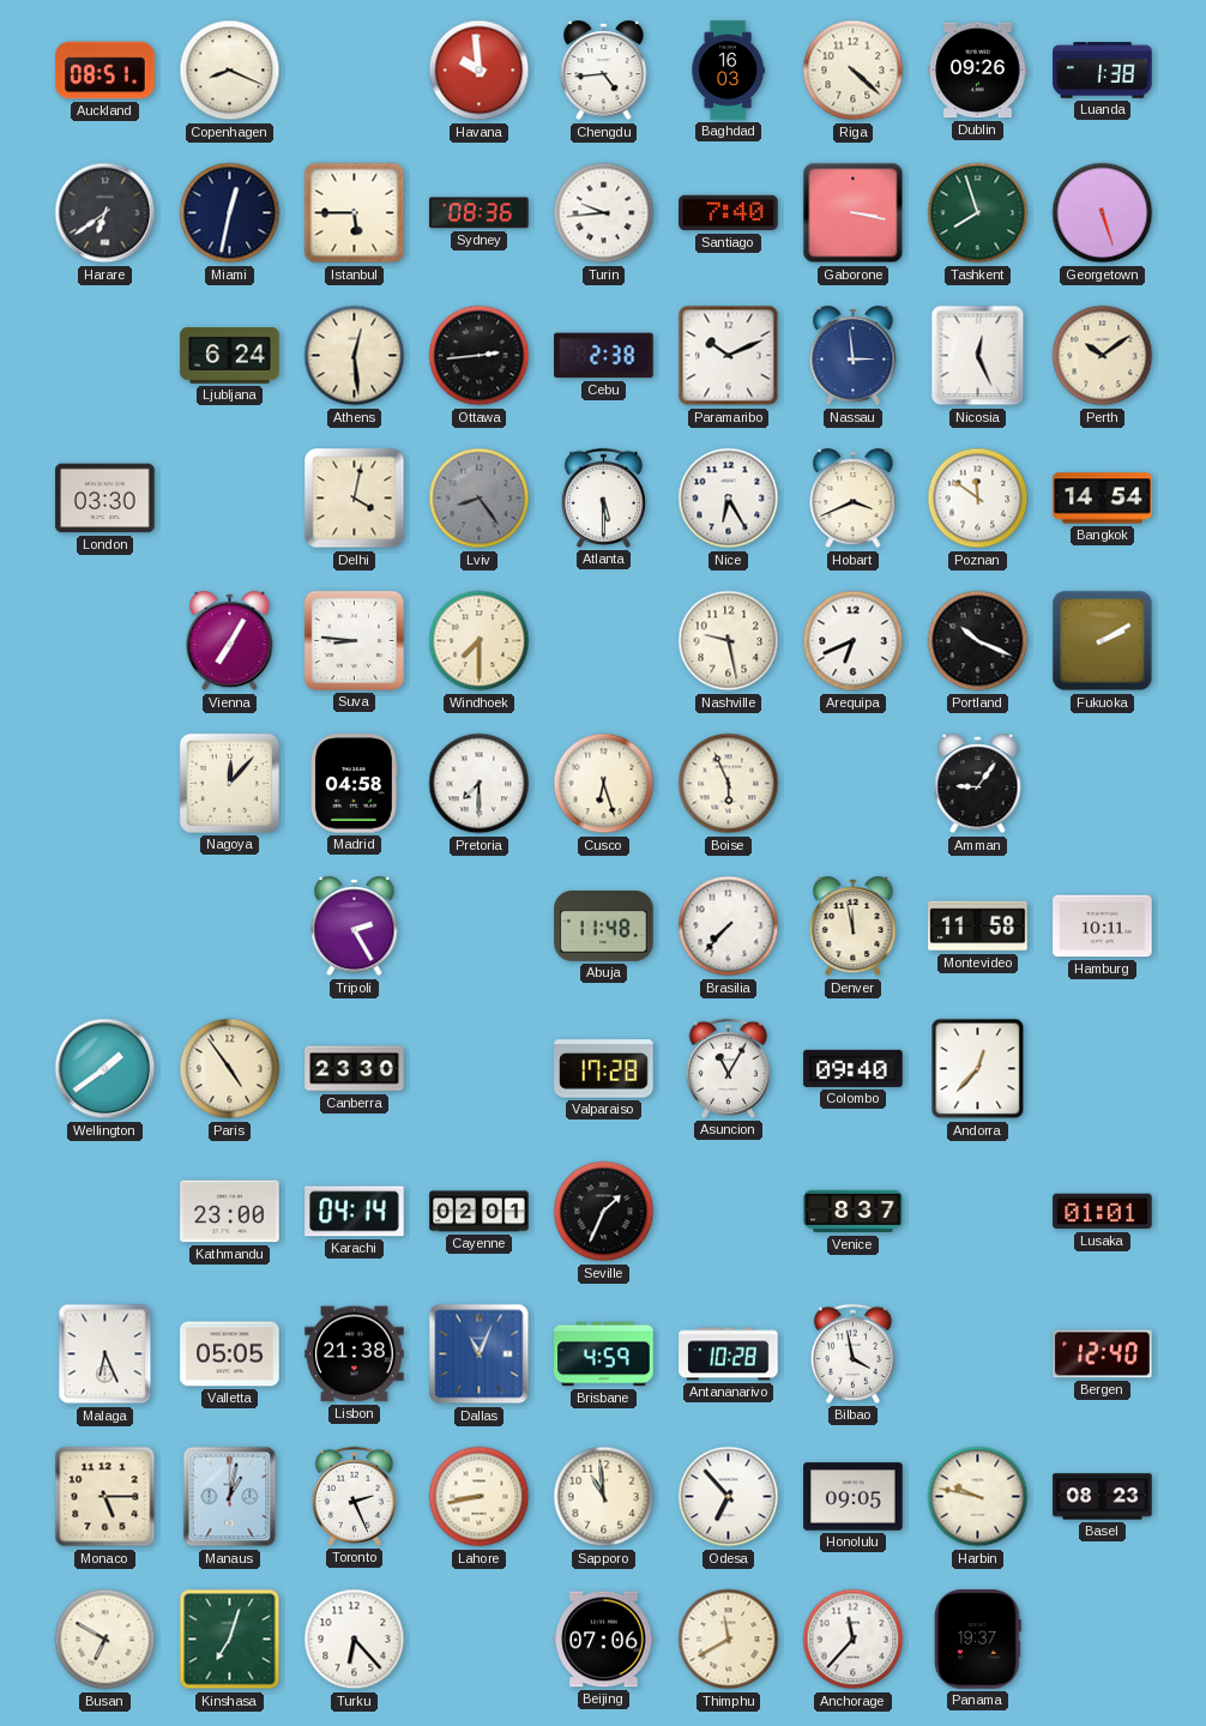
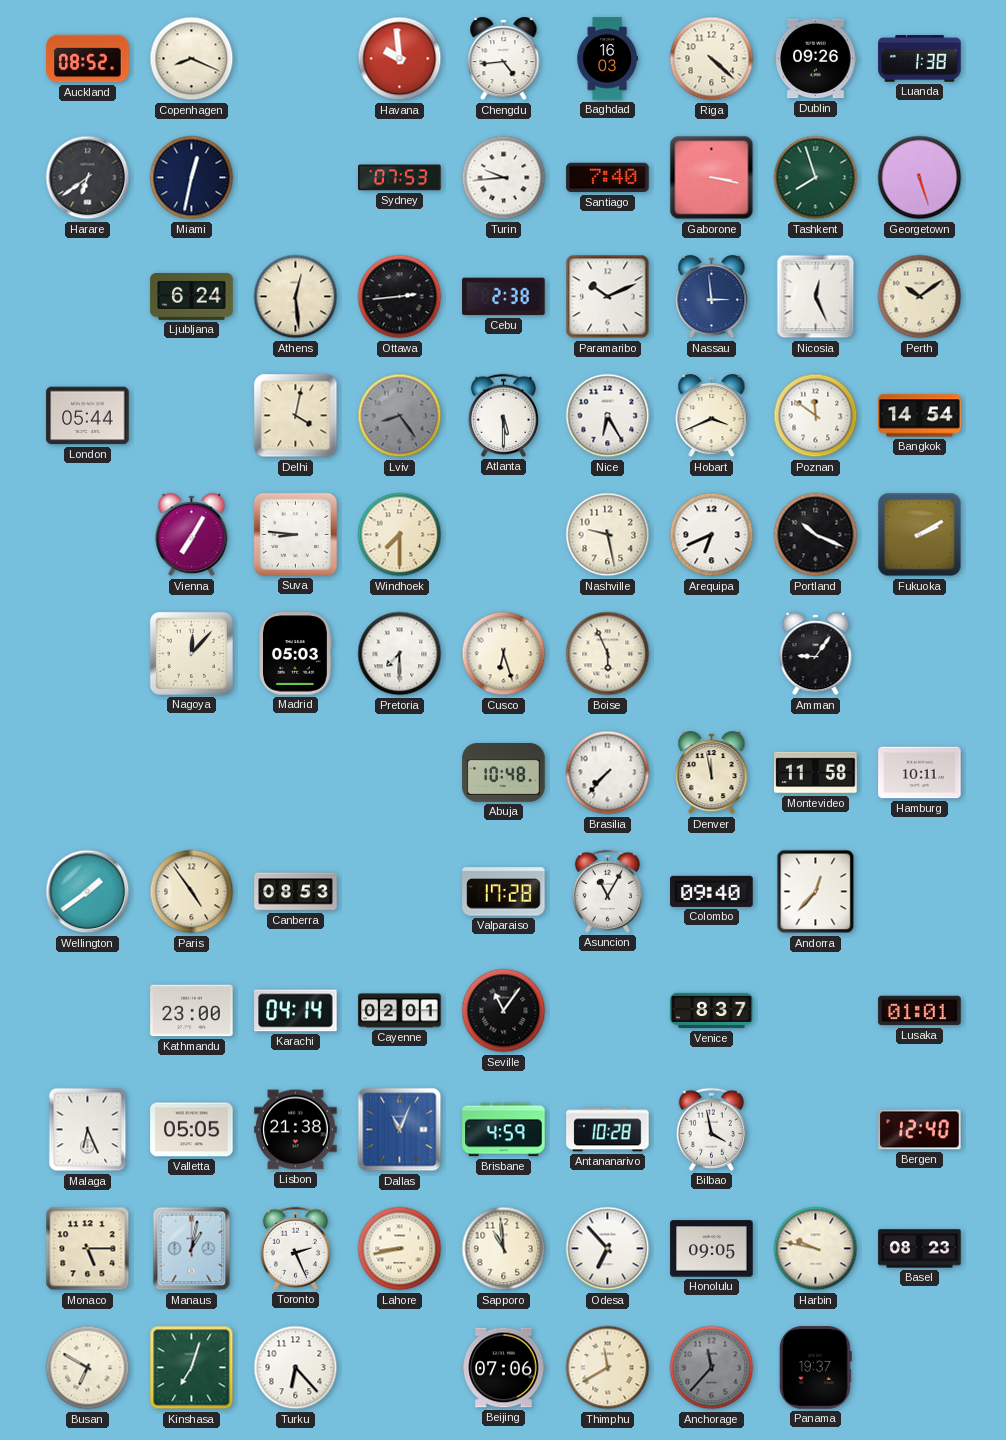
Auckland: 08:51 -> 08:52 (88, 59)
Istanbul: 5:45 -> none (355, 213)
Sydney: 08:36 -> 07:53 (400, 178)
London: 03:30 -> 05:44 (88, 416)
Madrid: 04:58 -> 05:03 (296, 654)
Tripoli: 2:25 -> none (355, 927)
Abuja: 11:48 -> 10:48 (504, 773)
Canberra: 23:30 -> 08:53 (296, 892)
Seville: 1:34 -> 11:06 (504, 1011)
Anchorage dial: white -> grey (712, 1368)
